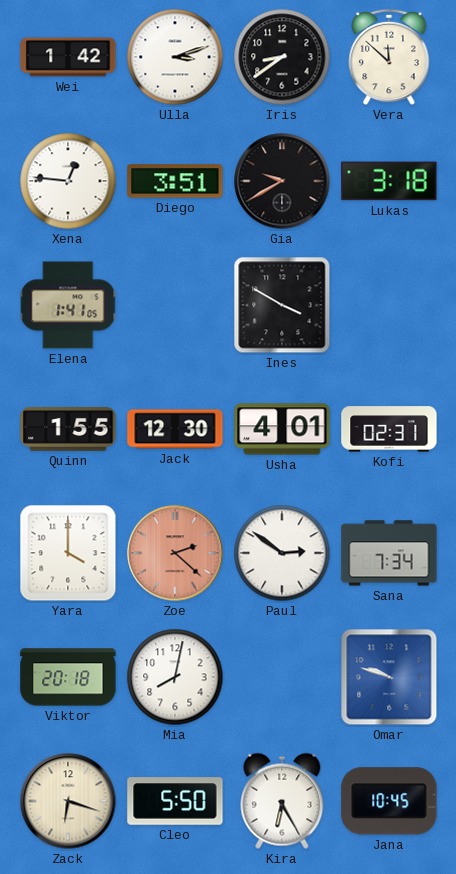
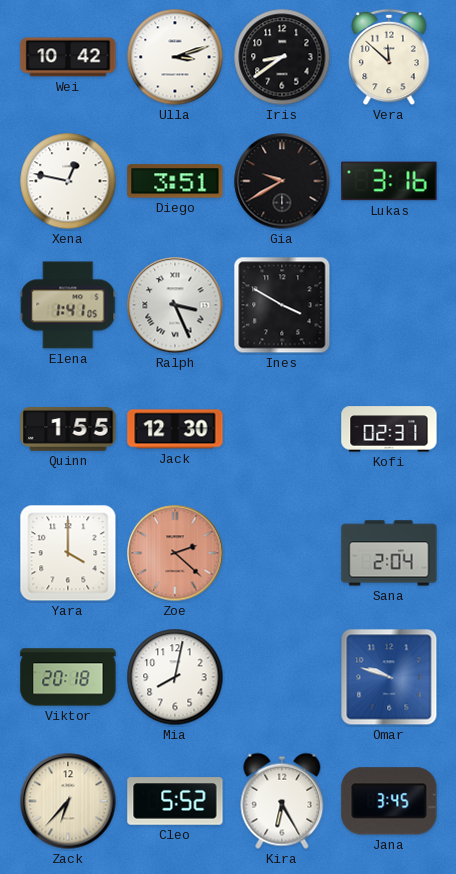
Wei: 1:42 -> 10:42 (68, 57)
Xena: 12:46 -> 12:47 (68, 181)
Lukas: 3:18 -> 3:16 (389, 181)
Ralph: none -> 3:26 (175, 305)
Usha: 4:01 -> none (282, 429)
Paul: 2:51 -> none (282, 553)
Sana: 7:34 -> 2:04 (389, 553)
Zack: 6:18 -> 6:37 (68, 801)
Cleo: 5:50 -> 5:52 (175, 801)
Jana: 10:45 -> 3:45 (389, 801)
